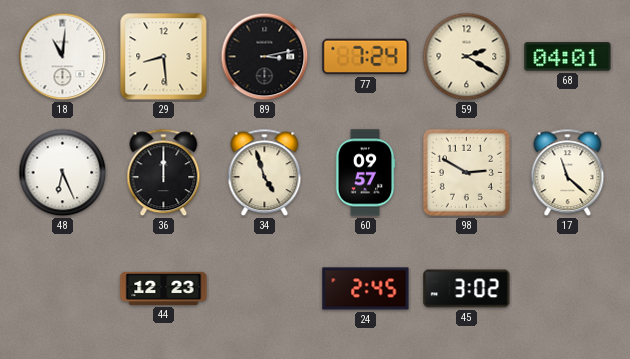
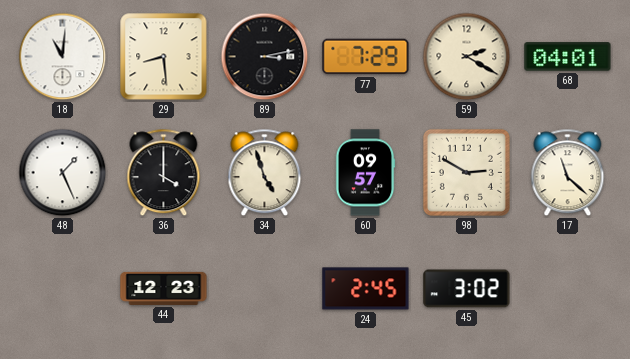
77: 7:24 -> 7:29 (366, 57)
48: 6:26 -> 1:26 (63, 173)
36: 12:00 -> 4:00 (164, 173)
